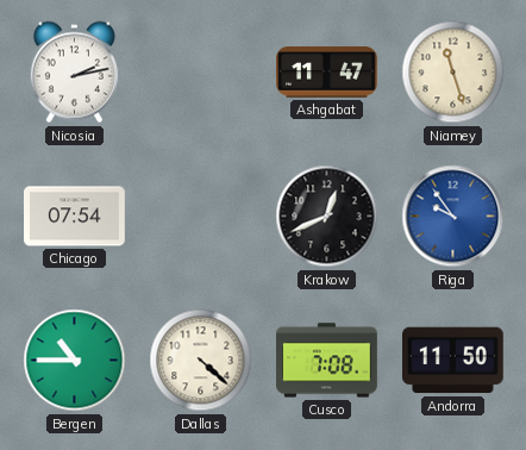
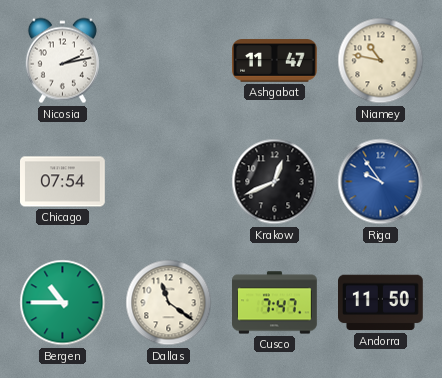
Niamey: 11:27 -> 10:47 (381, 61)
Dallas: 4:22 -> 11:21 (169, 303)
Cusco: 7:08 -> 7:47 (275, 303)
